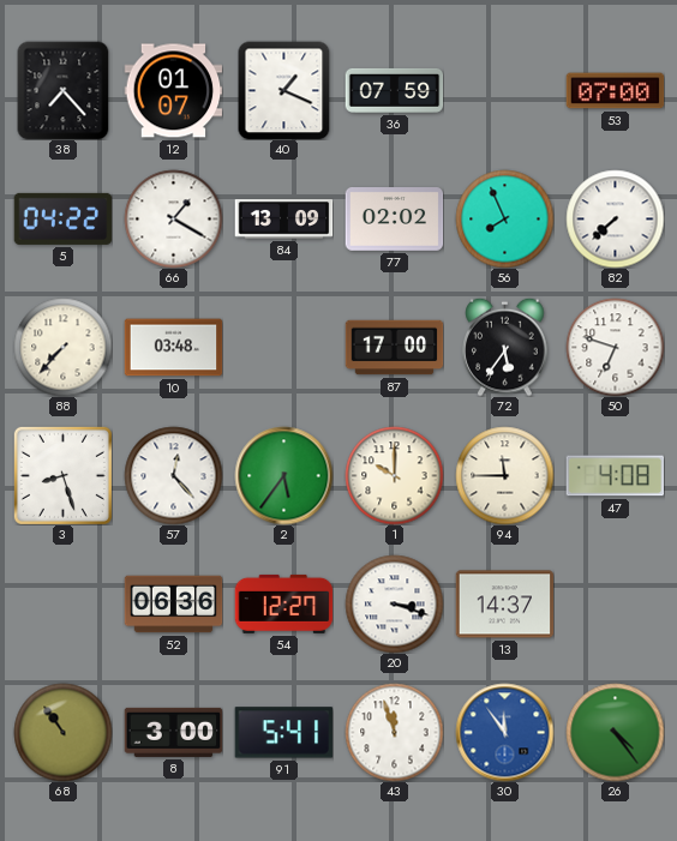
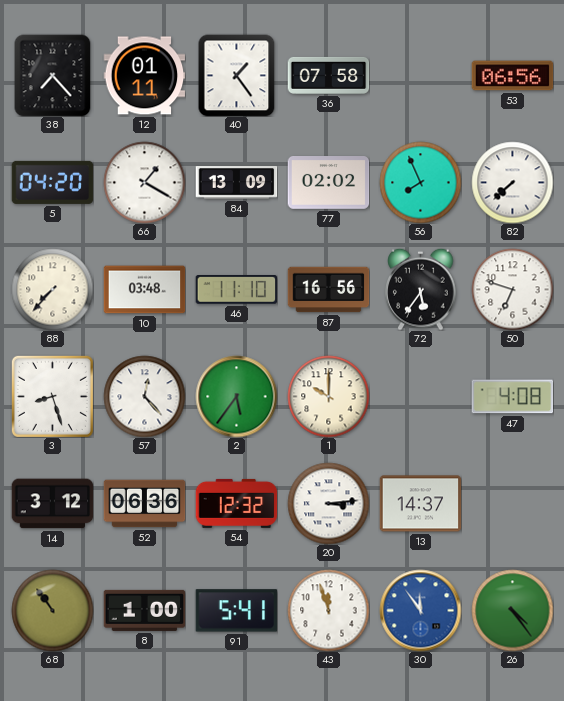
12: 01:07 -> 01:11 (144, 76)
40: 1:19 -> 1:24 (237, 75)
36: 07:59 -> 07:58 (328, 75)
53: 07:00 -> 06:56 (512, 76)
5: 04:22 -> 04:20 (52, 182)
46: none -> 11:10 (236, 290)
87: 17:00 -> 16:56 (328, 290)
94: 11:45 -> none (504, 475)
14: none -> 3:12 (52, 504)
54: 12:27 -> 12:32 (236, 503)
20: 3:18 -> 3:14 (328, 503)
8: 3:00 -> 1:00 (144, 610)
